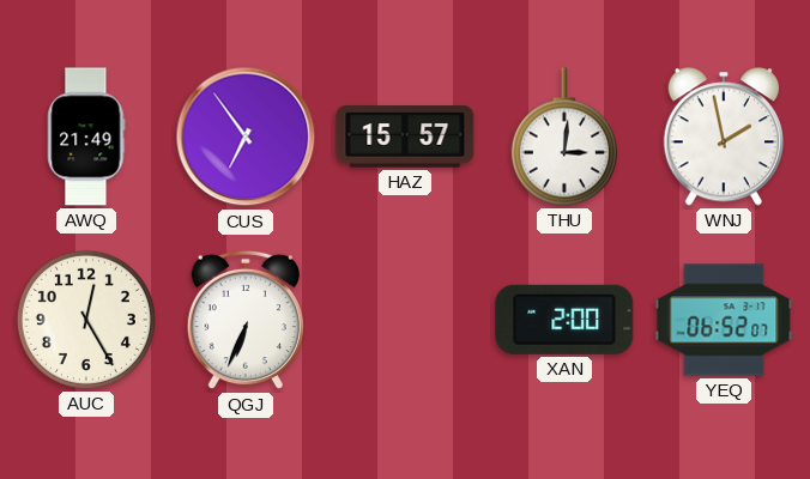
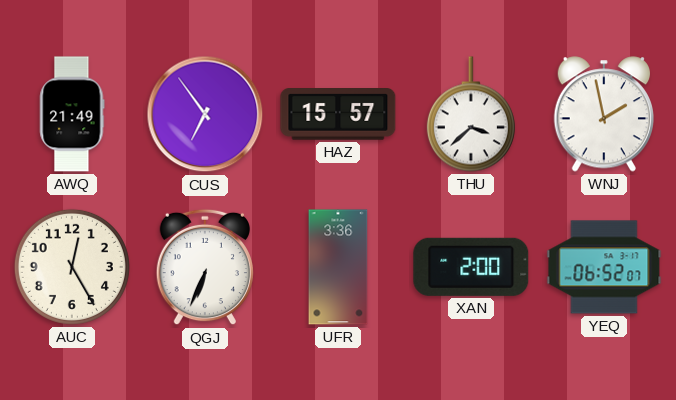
THU: 3:01 -> 3:38 (471, 114)
UFR: none -> 3:36 (338, 267)
